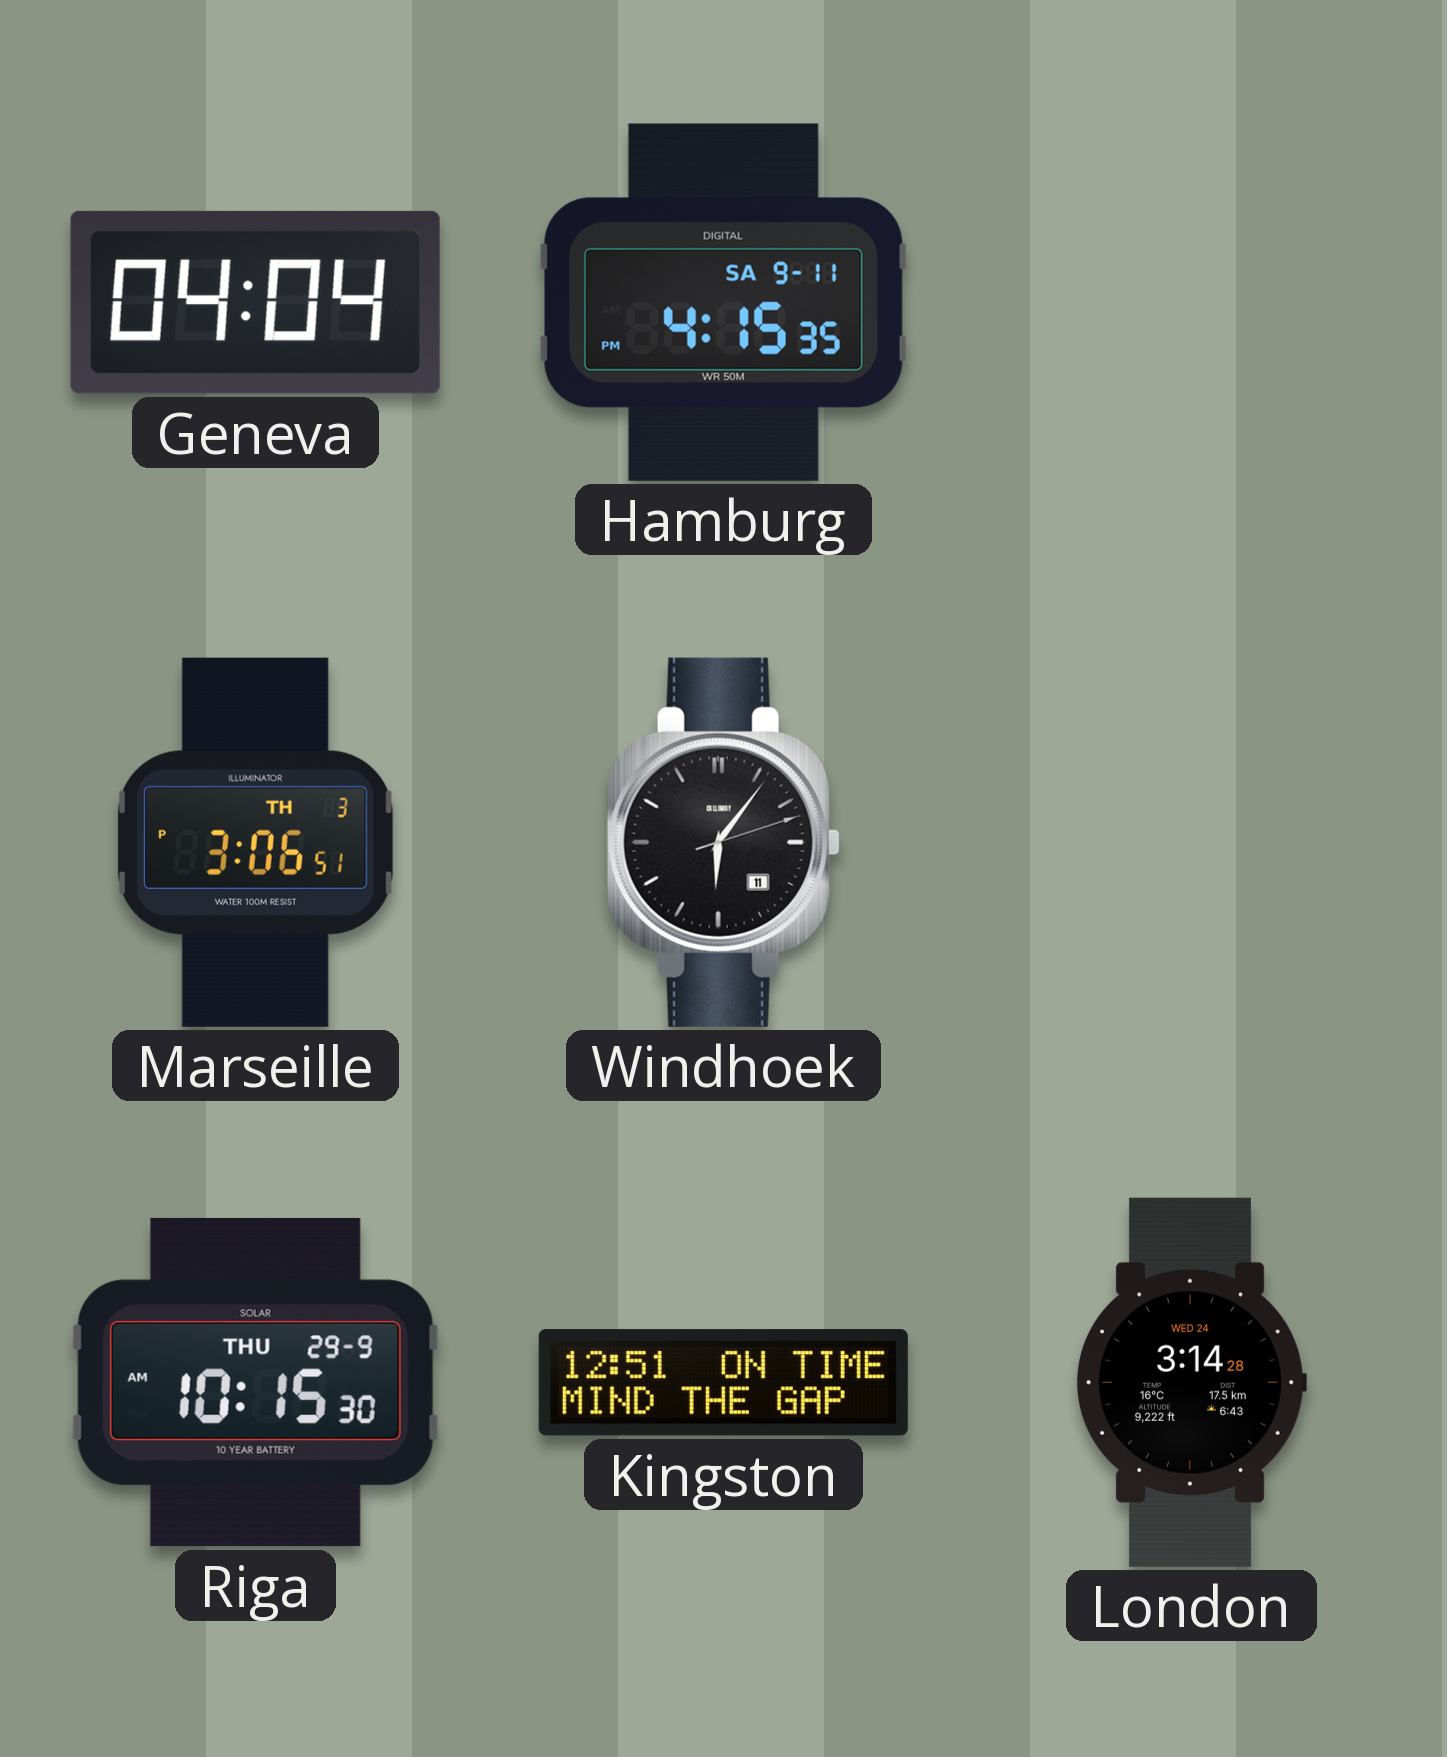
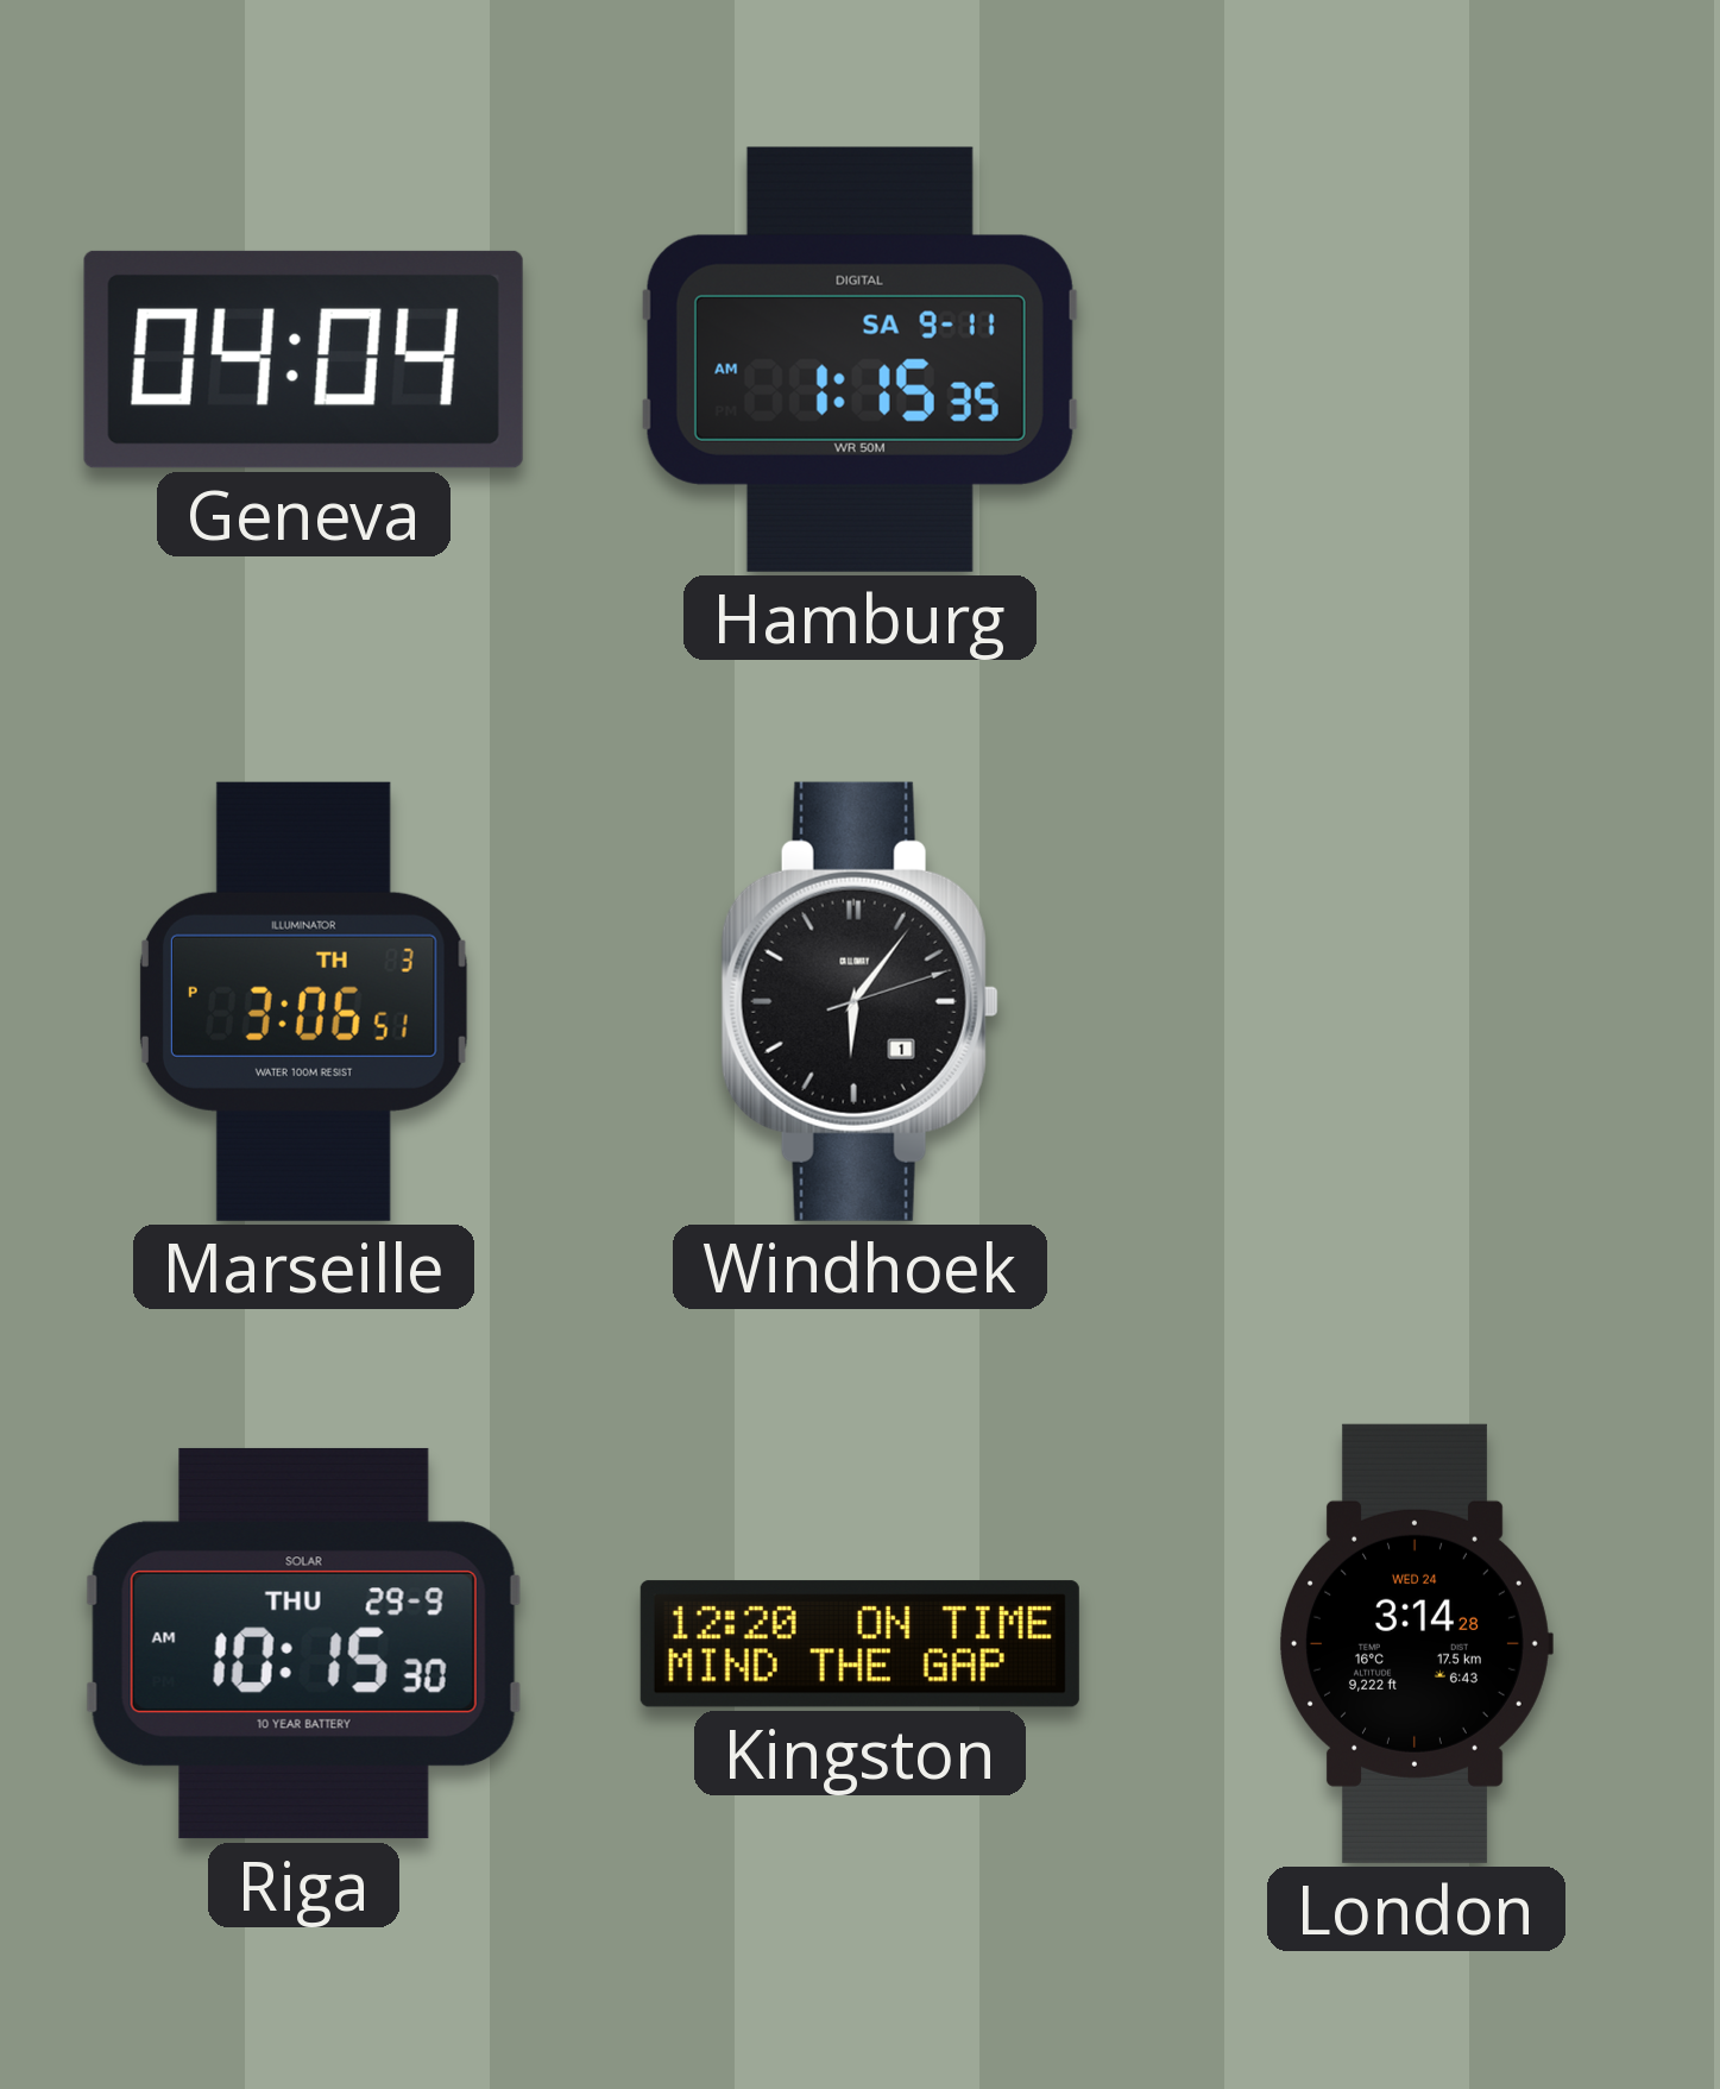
Hamburg: 4:15 -> 1:15 (859, 359)
Windhoek date: 11 -> 1 (859, 1001)
Kingston: 12:51 -> 12:20 (859, 1644)
